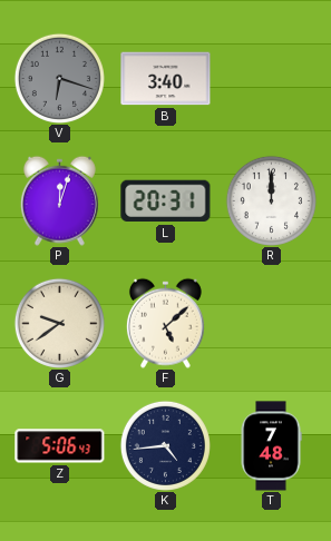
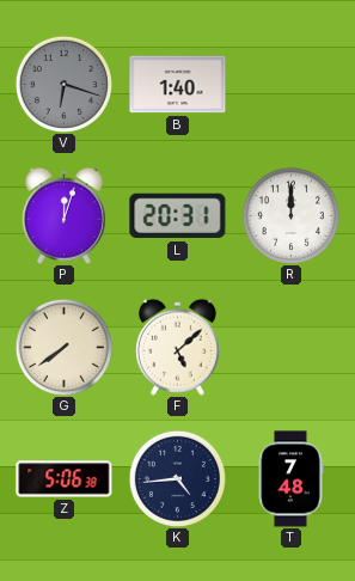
B: 3:40 -> 1:40 (178, 85)
G: 9:39 -> 7:39 (63, 347)
Z: 5:06:43 -> 5:06:38 (65, 479)
